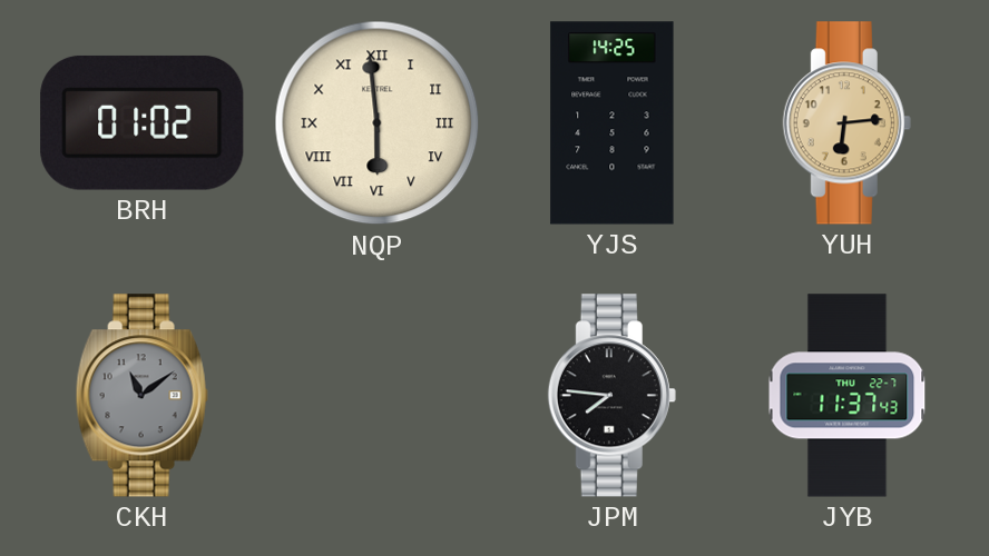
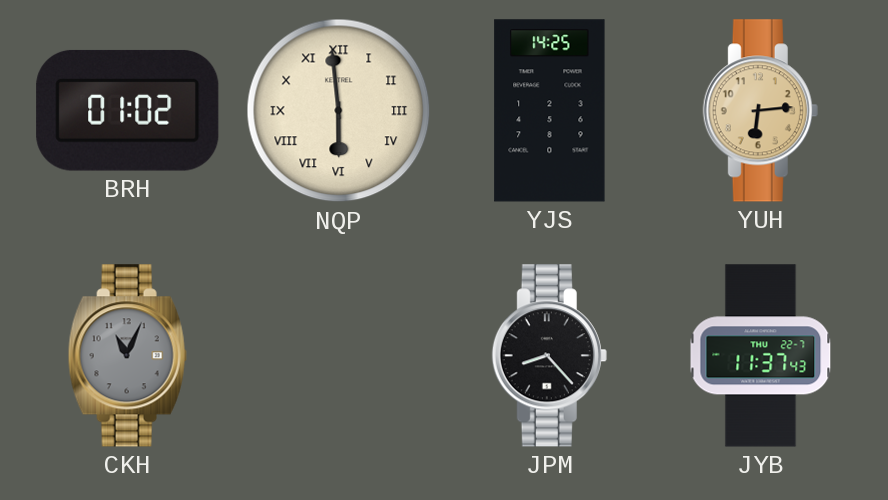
CKH: 11:09 -> 11:04 (127, 356)
JPM: 7:46 -> 8:23 (549, 356)
